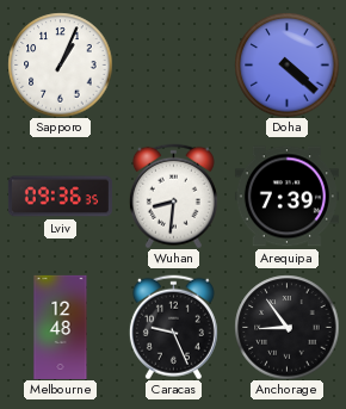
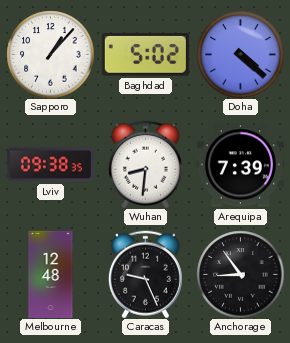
Sapporo: 1:04 -> 1:07 (50, 54)
Baghdad: none -> 5:02 (145, 54)
Lviv: 09:36 -> 09:38 (50, 165)
